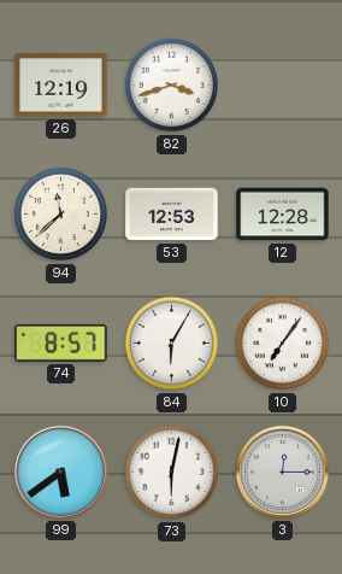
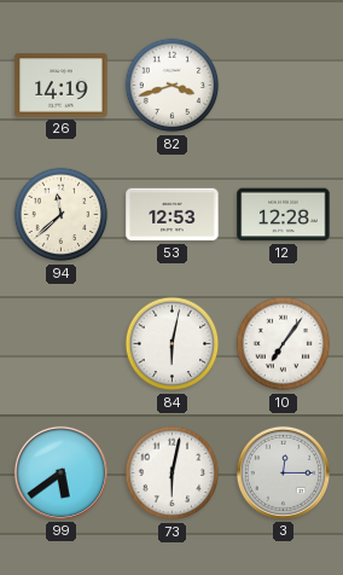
26: 12:19 -> 14:19 (62, 86)
74: 8:57 -> none (61, 342)
84: 6:05 -> 6:02 (173, 344)
